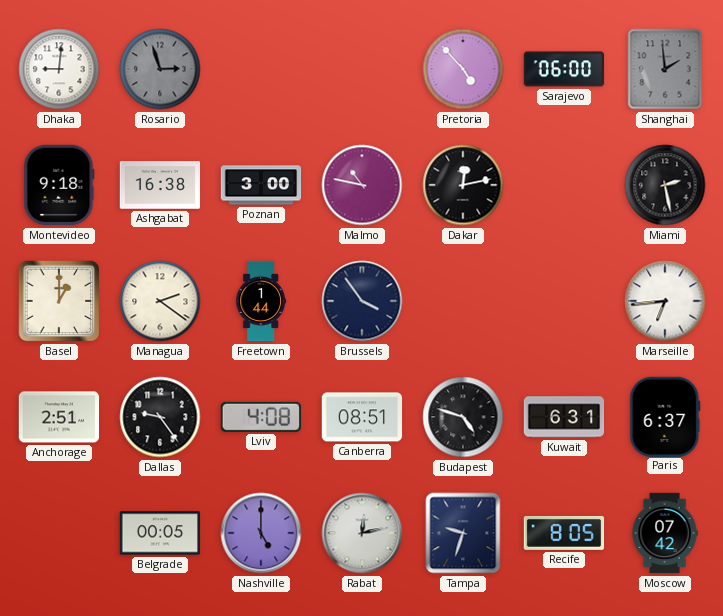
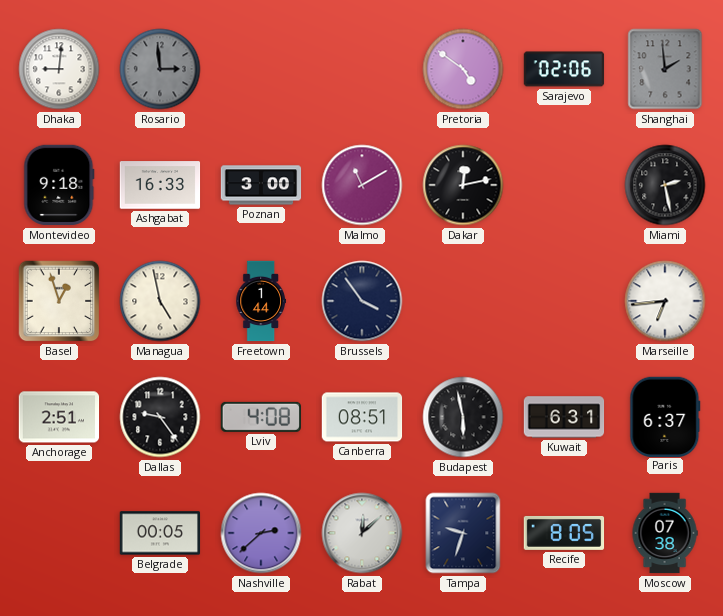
Rosario: 2:57 -> 2:59 (160, 69)
Pretoria: 4:53 -> 4:51 (463, 69)
Sarajevo: 06:00 -> 02:06 (564, 69)
Ashgabat: 16:38 -> 16:33 (160, 185)
Malmo: 10:47 -> 11:10 (362, 185)
Basel: 1:00 -> 12:57 (59, 301)
Managua: 2:21 -> 4:58 (160, 301)
Budapest: 4:48 -> 5:58 (463, 417)
Nashville: 5:00 -> 2:38 (261, 533)
Rabat: 12:13 -> 12:08 (362, 533)
Moscow: 07:42 -> 07:38 (665, 533)
